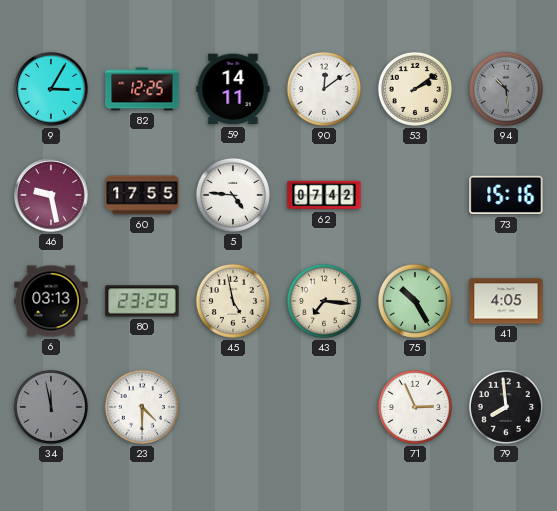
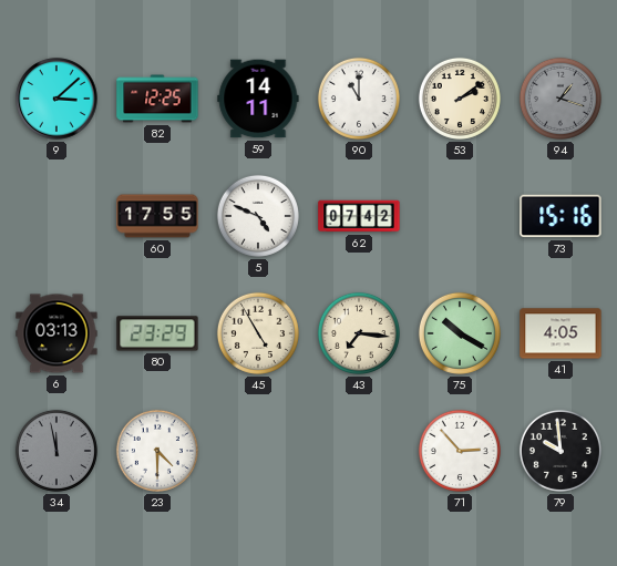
9: 3:05 -> 3:08 (56, 99)
90: 12:09 -> 11:00 (359, 99)
94: 10:29 -> 1:18 (561, 99)
46: 9:28 -> none (51, 195)
5: 4:46 -> 4:49 (258, 216)
45: 4:58 -> 4:55 (258, 333)
75: 10:25 -> 10:20 (460, 333)
71: 2:56 -> 2:53 (460, 451)
79: 7:59 -> 9:59 (561, 451)
